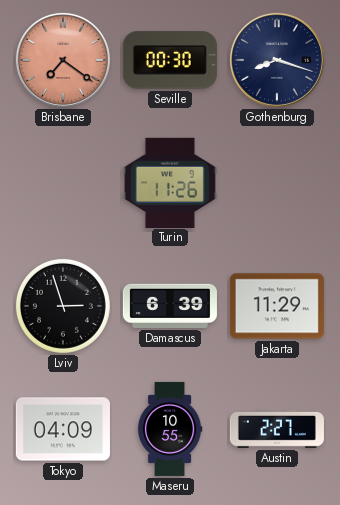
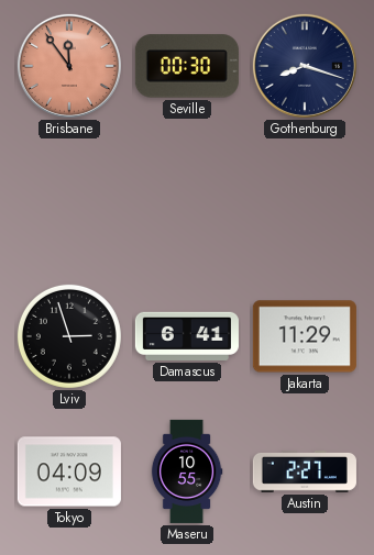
Brisbane: 7:21 -> 11:54 (69, 66)
Turin: 11:26 -> none (170, 182)
Damascus: 6:39 -> 6:41 (187, 336)
